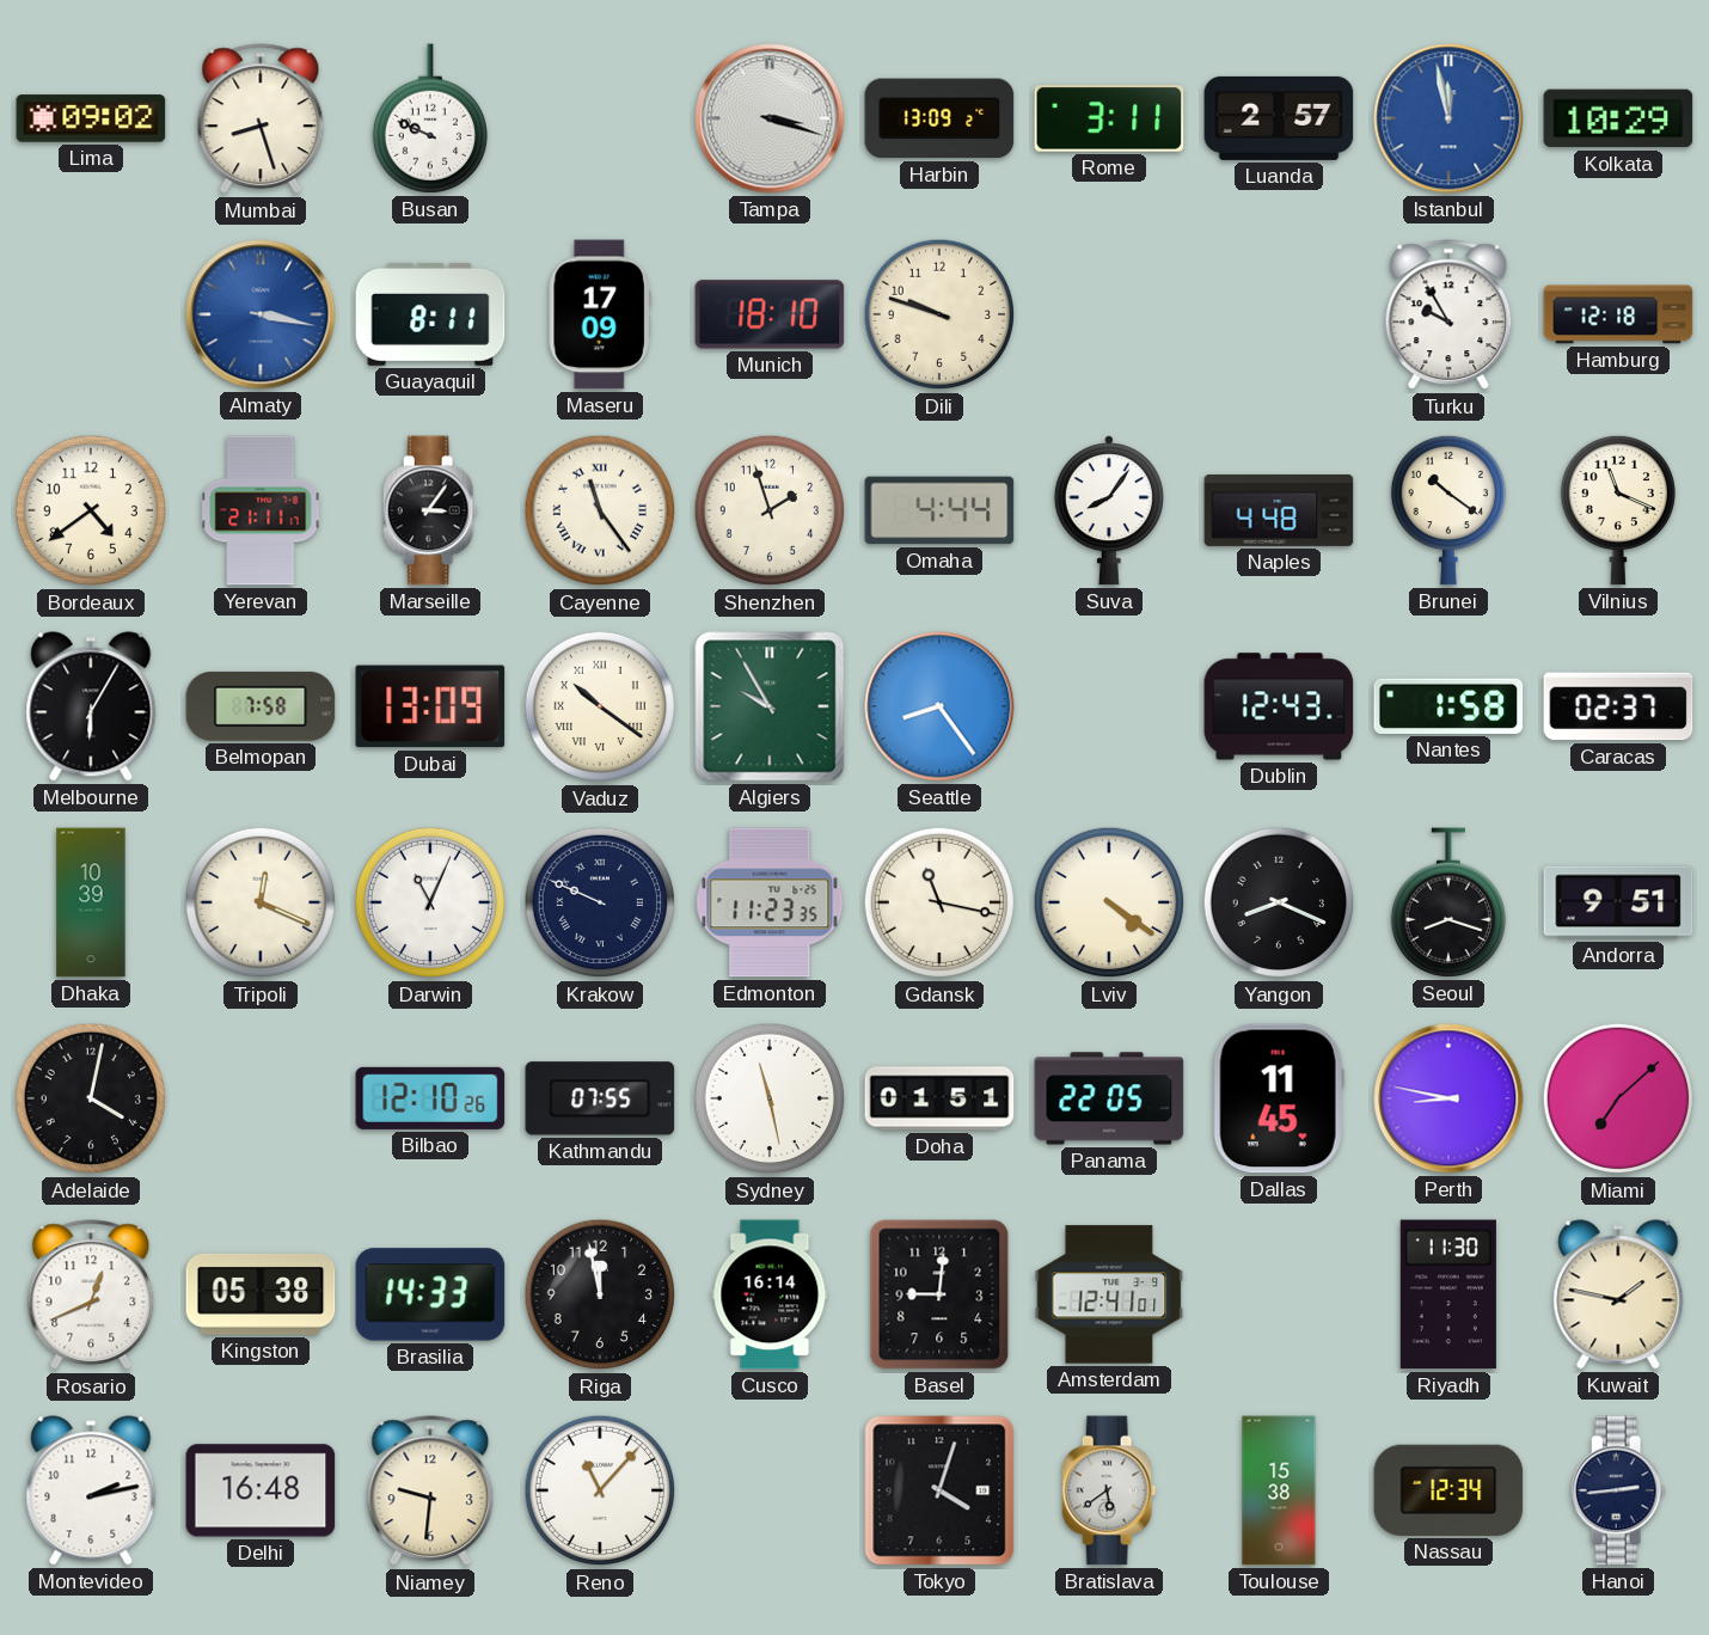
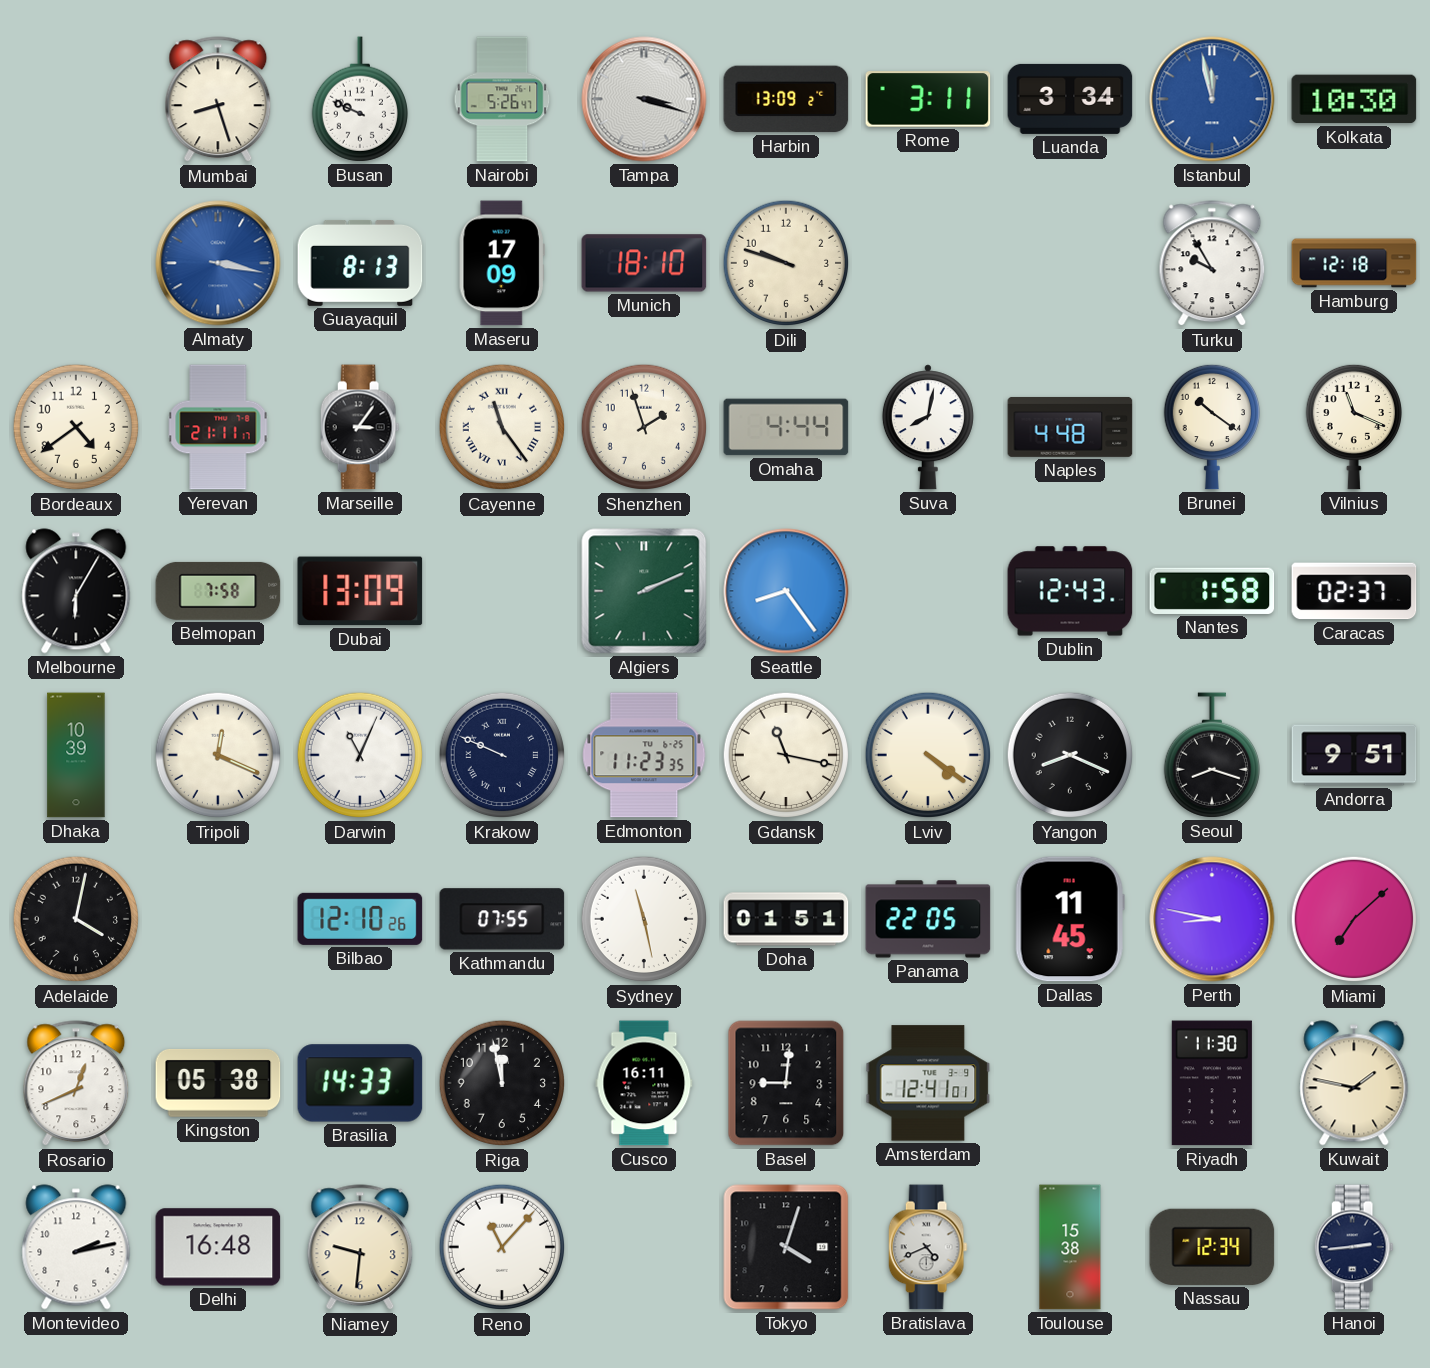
Lima: 09:02 -> none (91, 118)
Nairobi: none -> 5:26 (502, 99)
Luanda: 2:57 -> 3:34 (1070, 99)
Kolkata: 10:29 -> 10:30 (1354, 99)
Guayaquil: 8:11 -> 8:13 (360, 263)
Suva: 8:06 -> 8:02 (928, 427)
Vaduz: 10:21 -> none (600, 706)
Algiers: 9:55 -> 2:11 (644, 591)
Cusco: 16:14 -> 16:11 (644, 1083)
Bratislava: 5:39 -> 4:41 (928, 1247)
